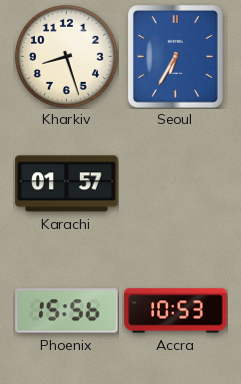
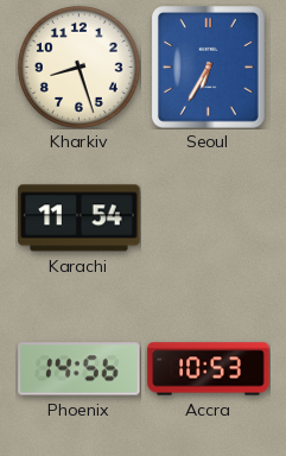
Karachi: 01:57 -> 11:54 (80, 218)
Phoenix: 15:56 -> 14:56 (80, 369)
